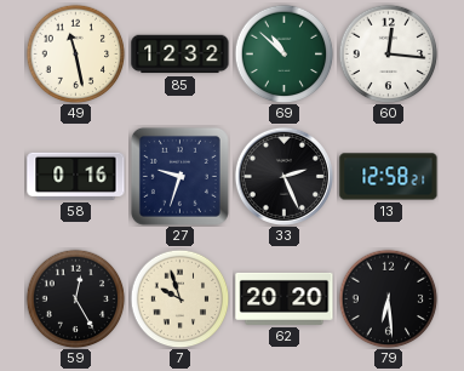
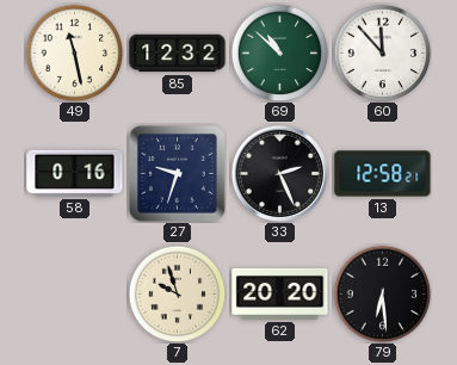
60: 12:16 -> 11:53 (382, 52)
59: 12:25 -> none (75, 298)
